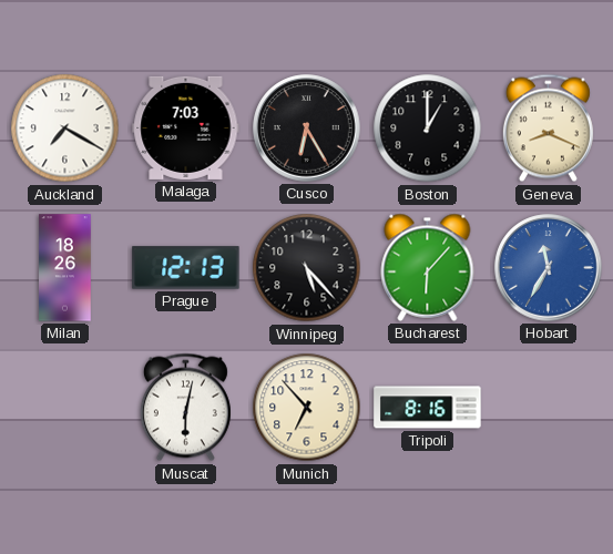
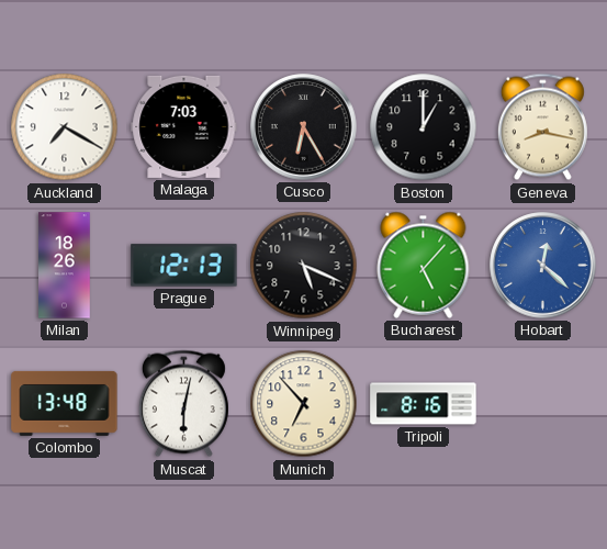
Geneva: 8:19 -> 8:17 (542, 127)
Winnipeg: 5:23 -> 5:19 (304, 266)
Bucharest: 6:07 -> 5:07 (424, 265)
Hobart: 11:35 -> 12:22 (543, 266)
Colombo: none -> 13:48 (65, 403)
